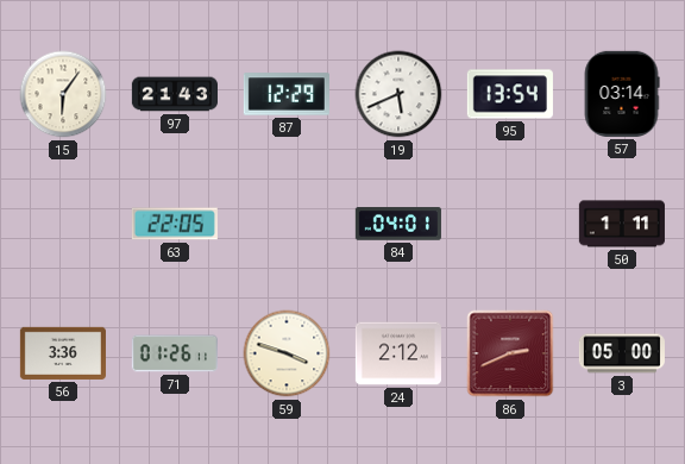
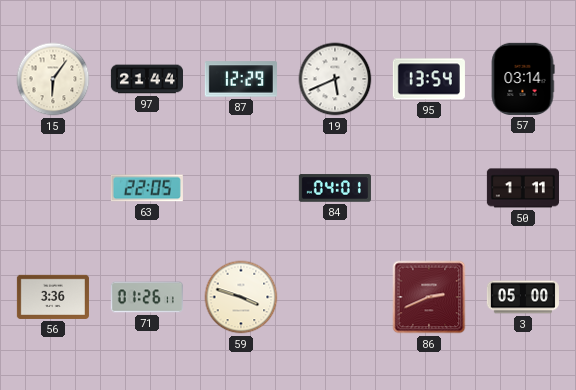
97: 21:43 -> 21:44 (146, 79)
24: 2:12 -> none (398, 353)
